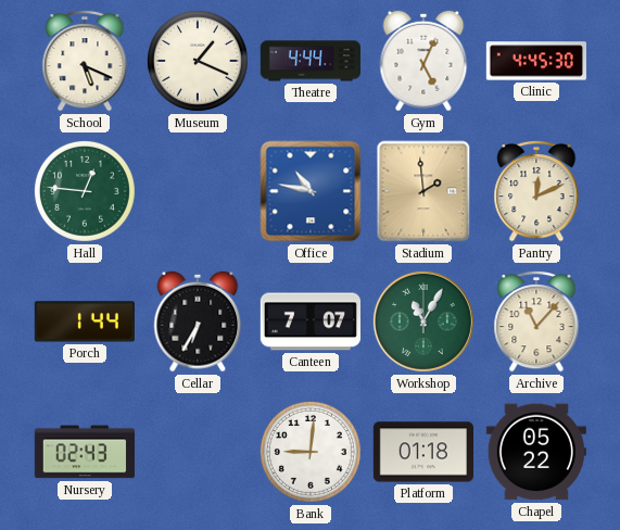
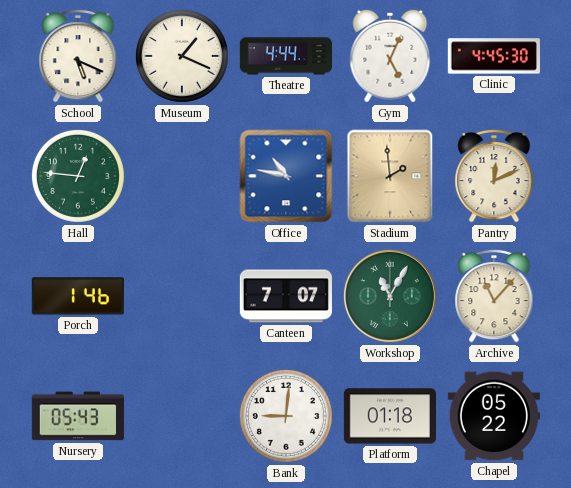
Porch: 1:44 -> 1:46 (78, 296)
Cellar: 6:35 -> none (198, 321)
Nursery: 02:43 -> 05:43 (78, 416)
